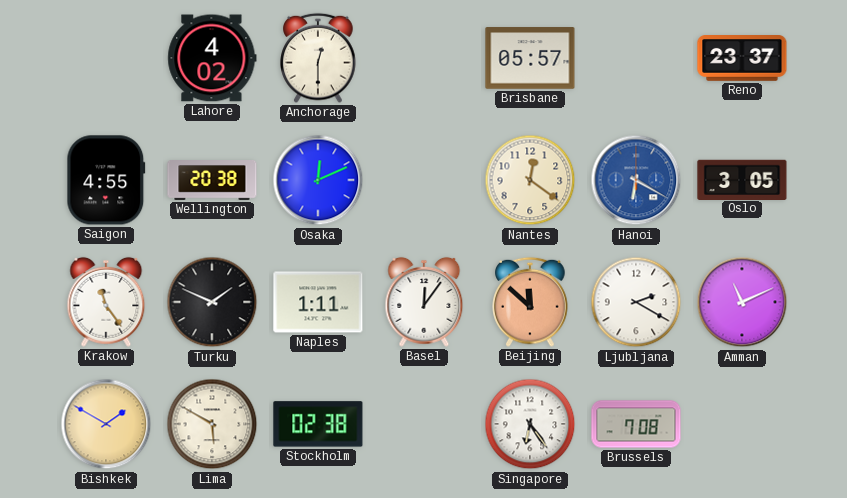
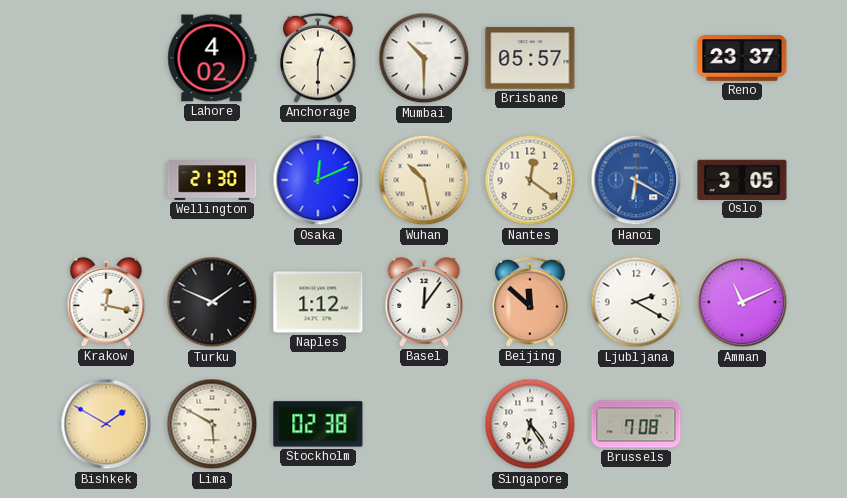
Mumbai: none -> 10:30 (424, 58)
Saigon: 4:55 -> none (106, 180)
Wellington: 20:38 -> 21:30 (212, 181)
Wuhan: none -> 10:28 (424, 180)
Krakow: 11:24 -> 12:17 (106, 302)
Naples: 1:11 -> 1:12 (318, 302)
